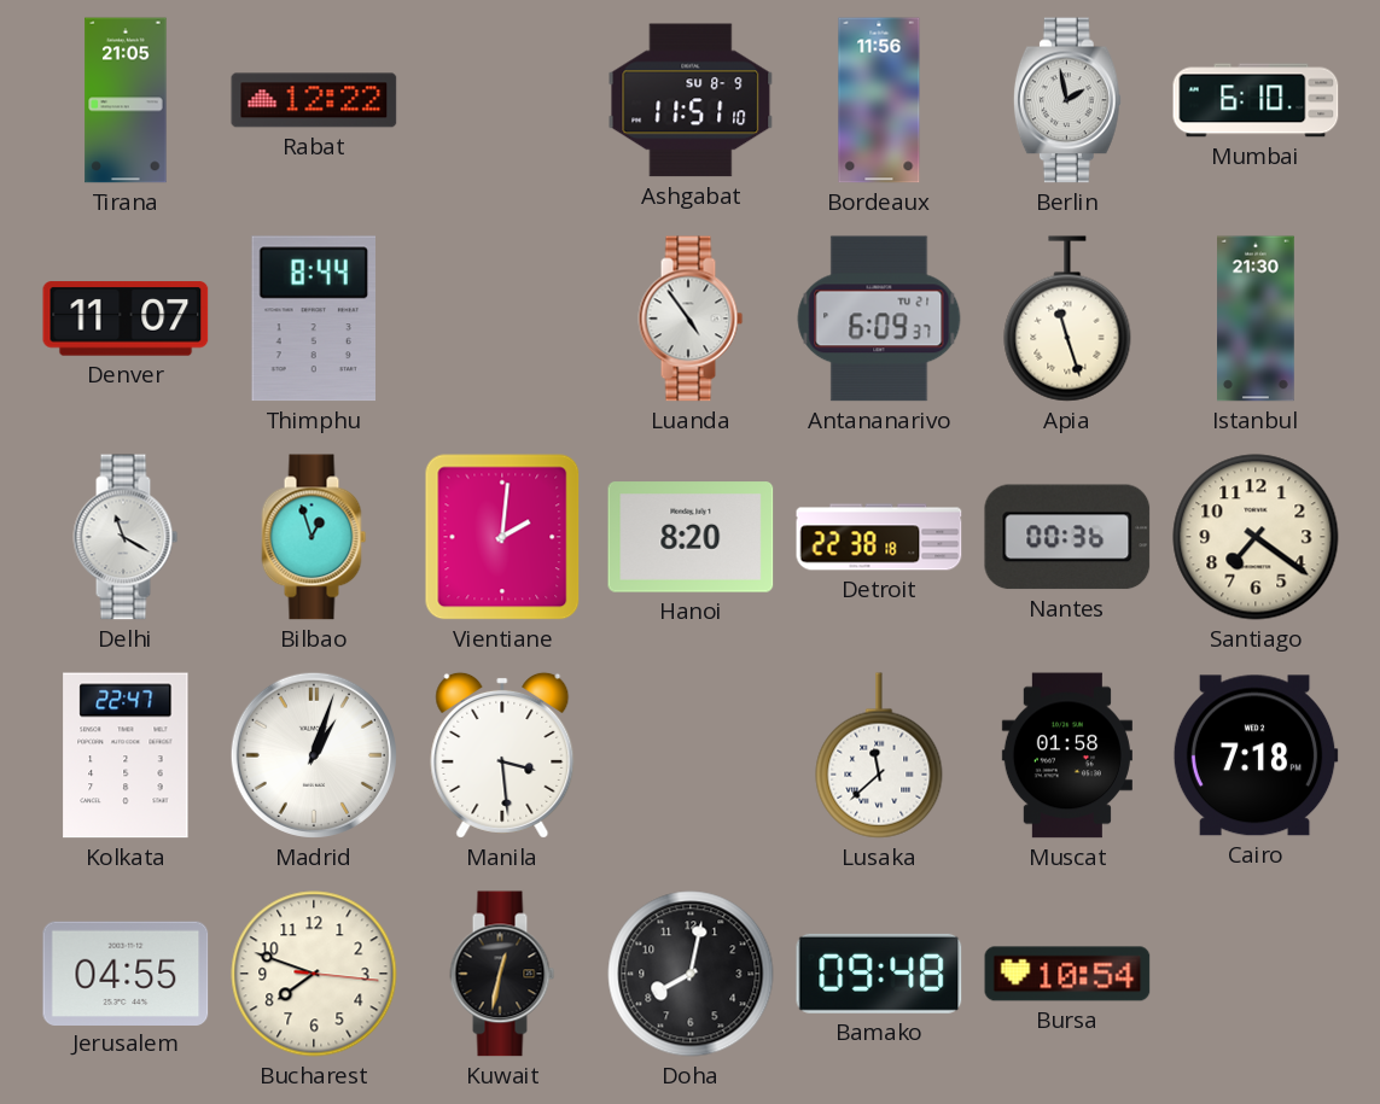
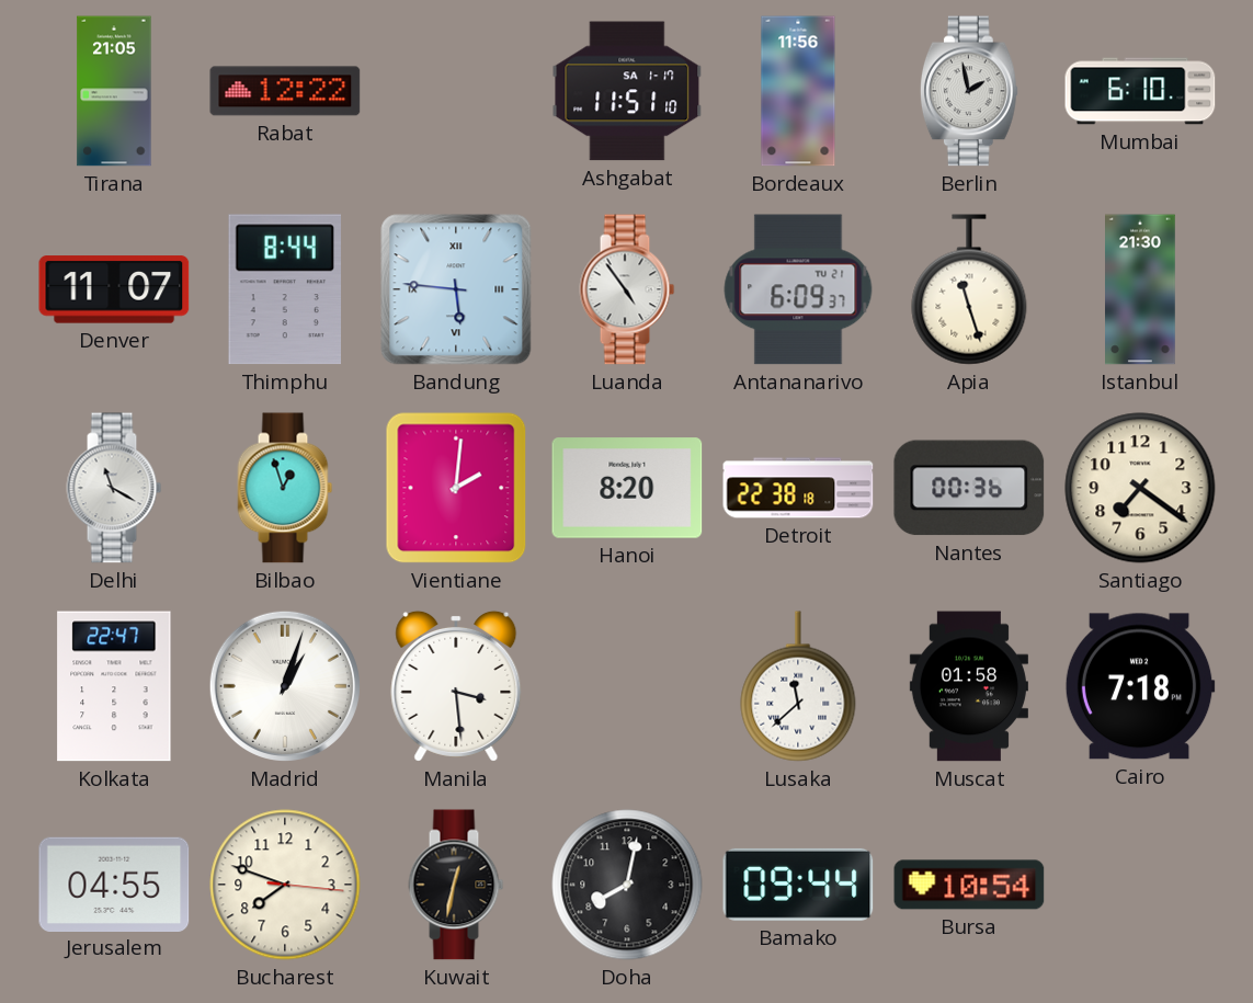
Ashgabat date: SU 8-9 -> SA 1-17 (627, 91)
Bandung: none -> 5:46 (456, 289)
Bamako: 09:48 -> 09:44 (798, 885)
